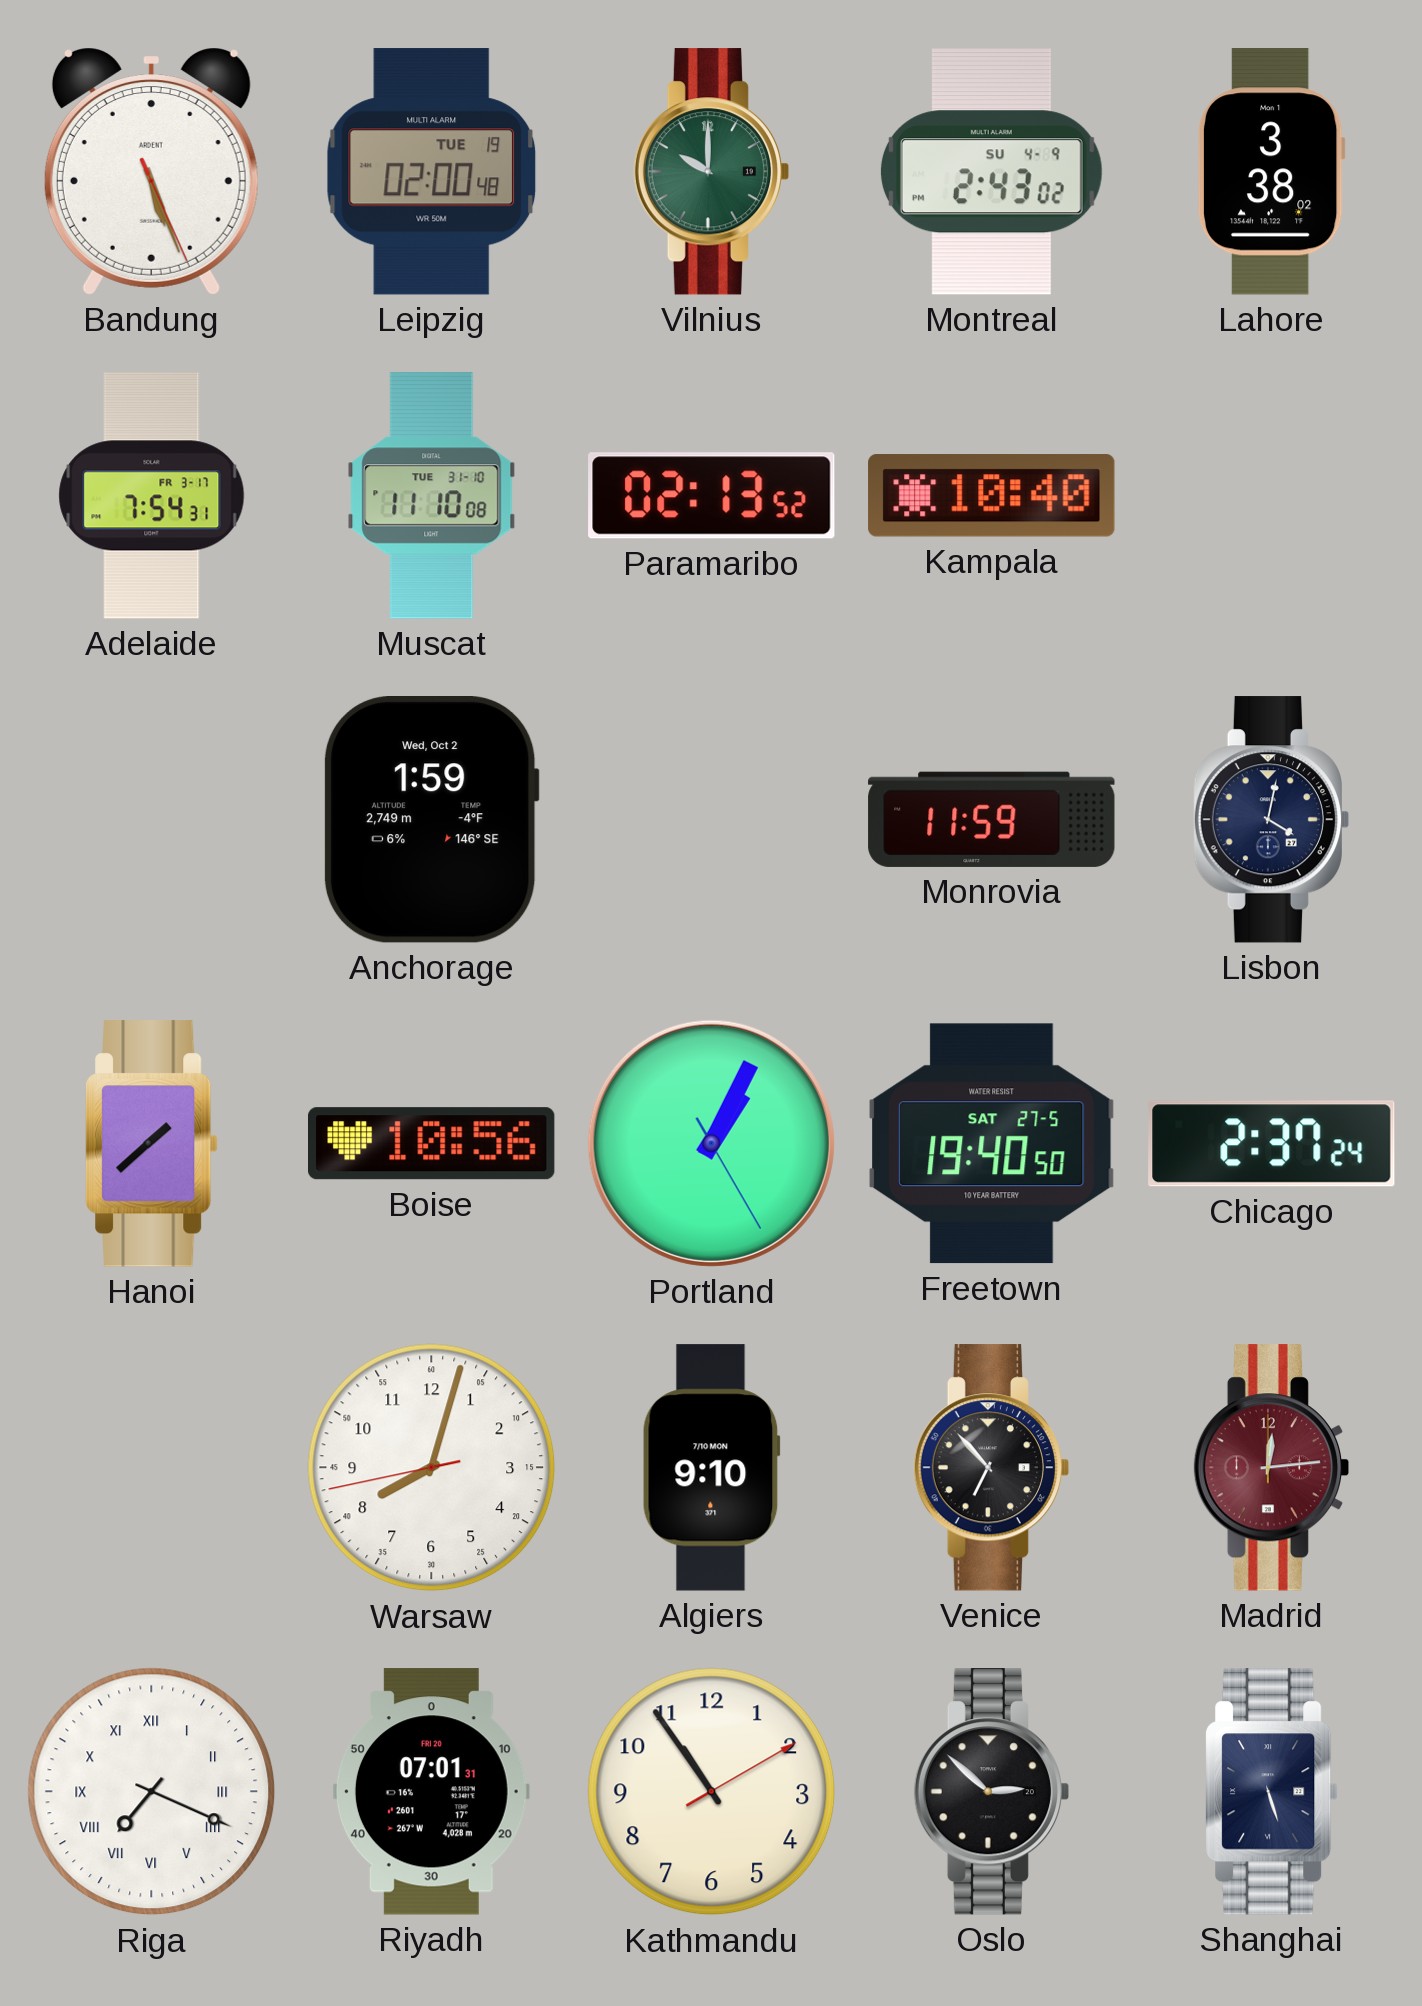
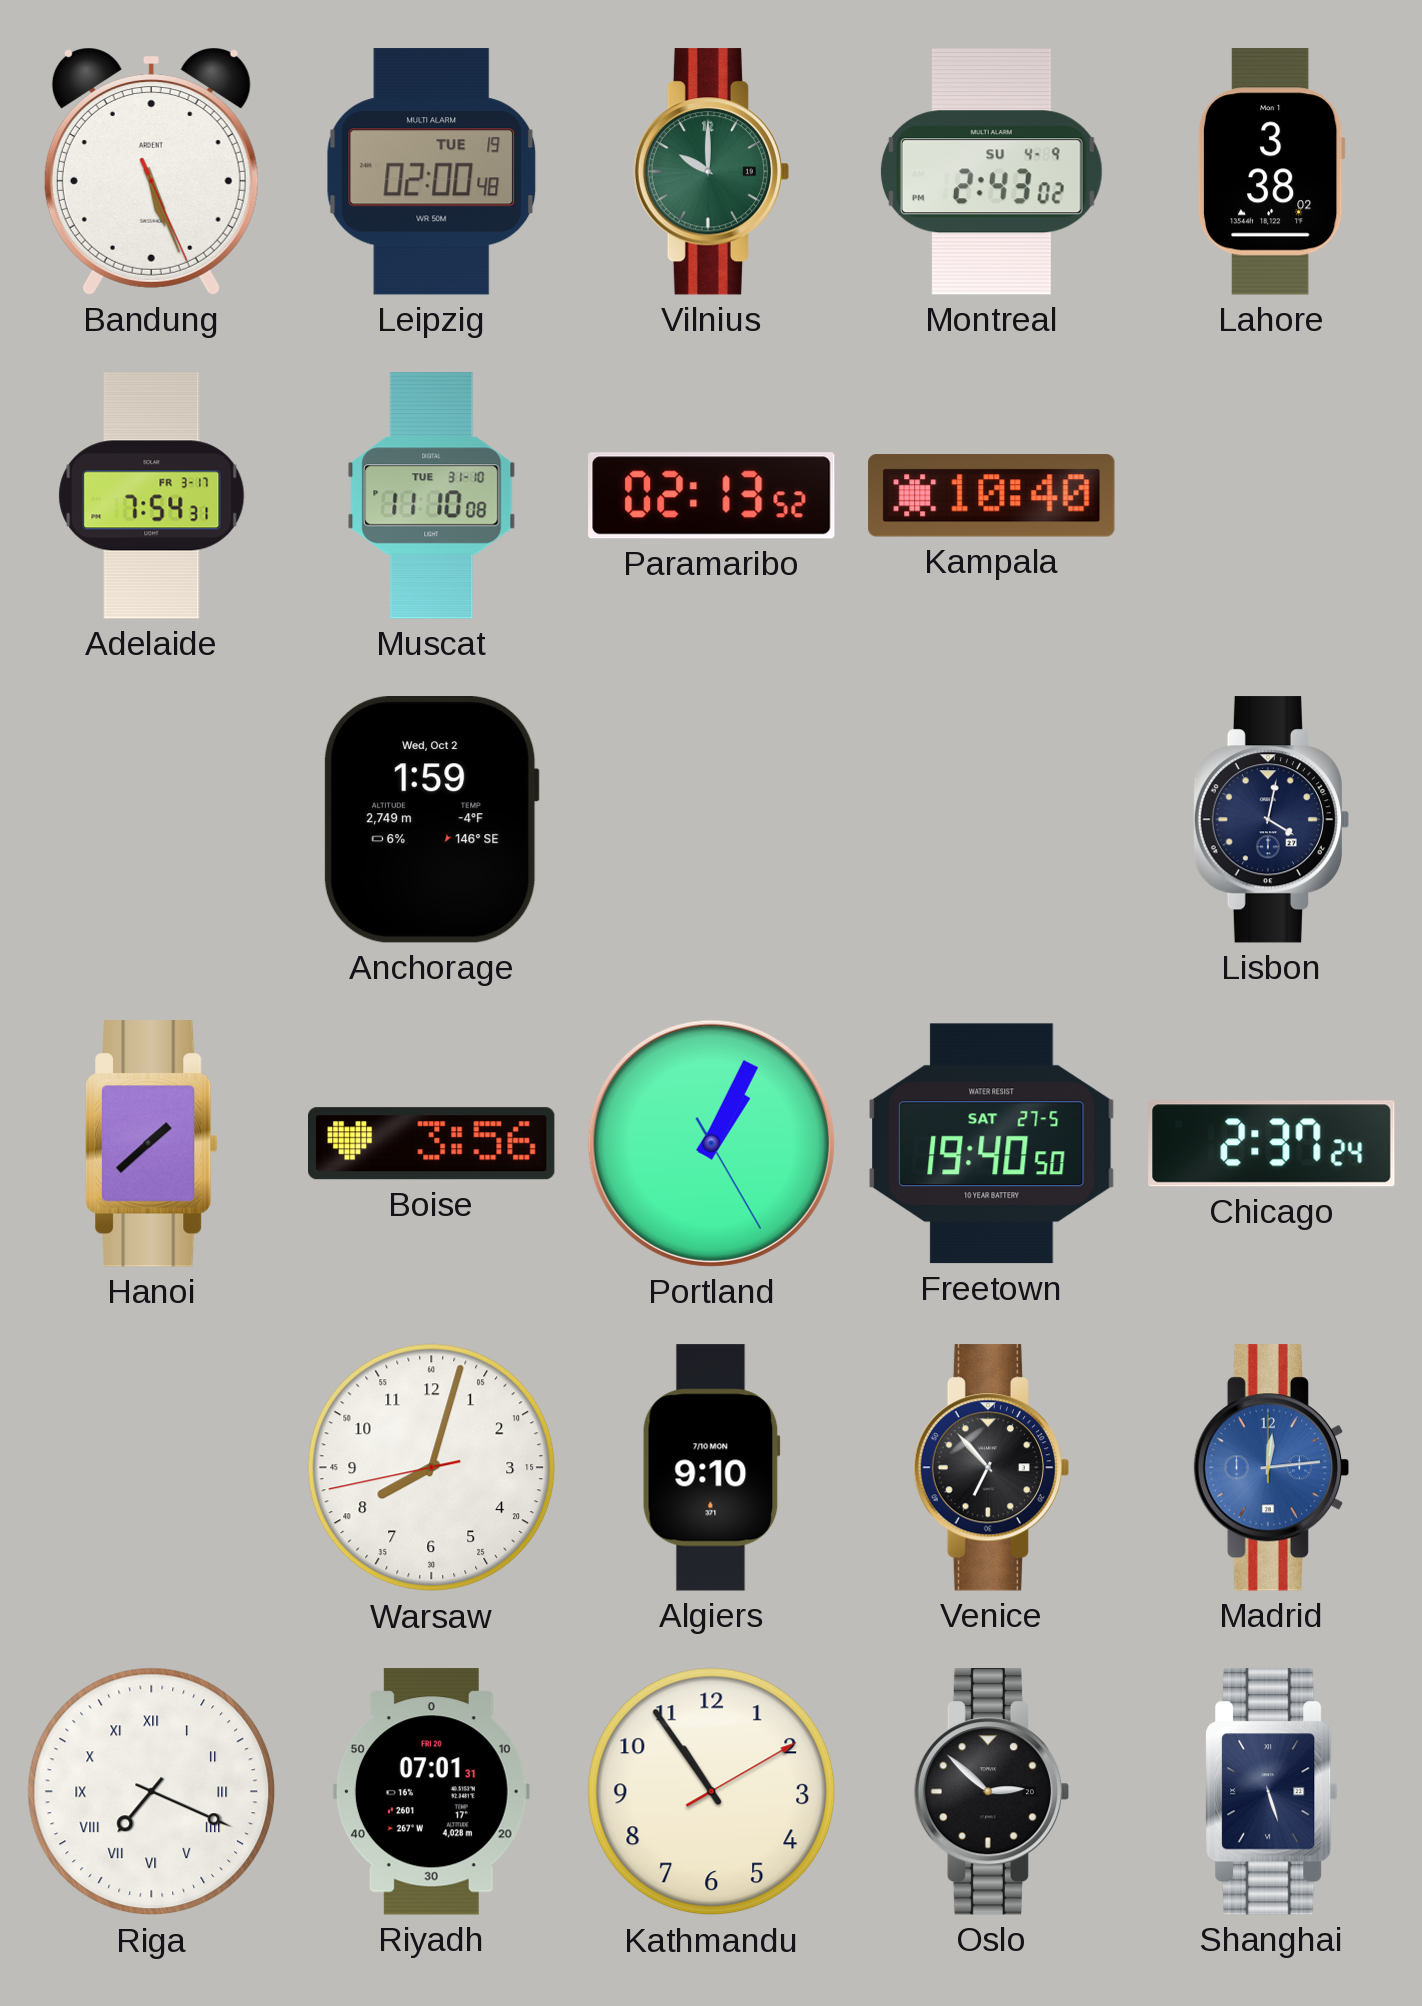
Monrovia: 11:59 -> none (992, 819)
Boise: 10:56 -> 3:56 (432, 1144)
Madrid dial: burgundy -> blue (1271, 1468)
